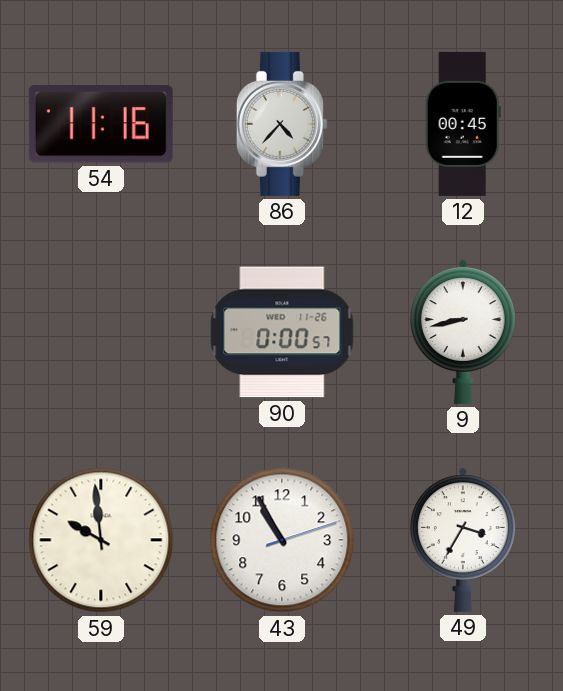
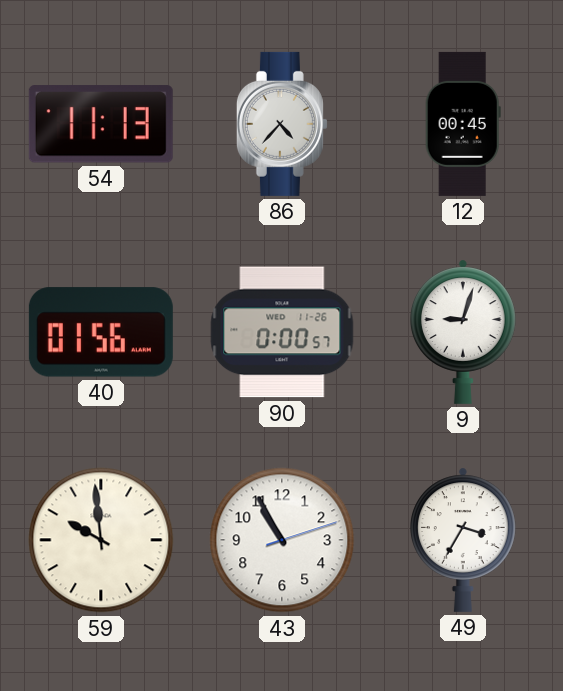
54: 11:16 -> 11:13 (101, 125)
40: none -> 01:56 (101, 332)
9: 8:43 -> 9:03 (464, 332)
